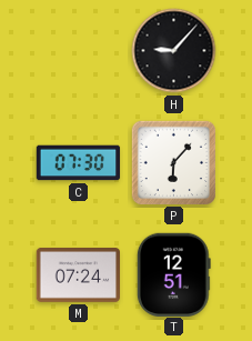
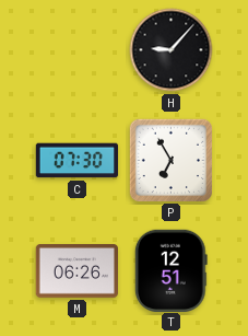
P: 6:07 -> 6:55 (170, 160)
M: 07:24 -> 06:26 (78, 271)
